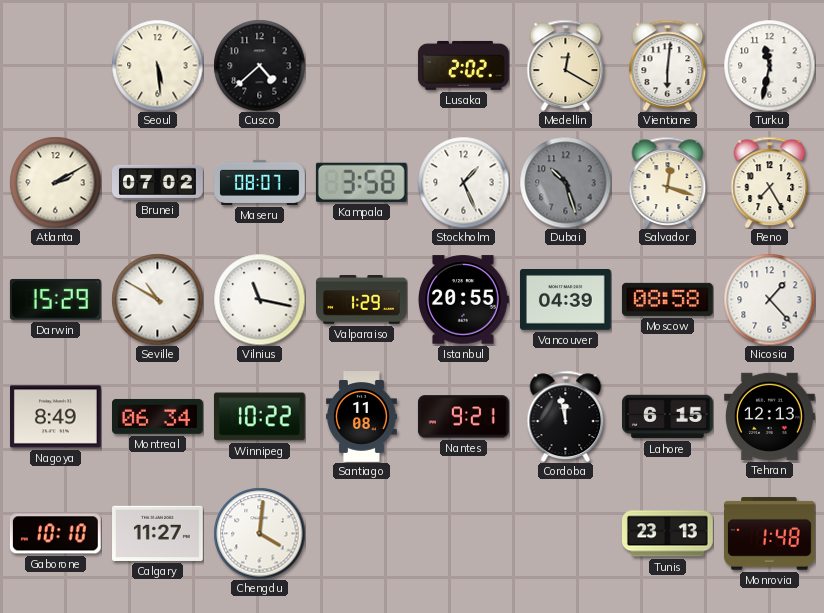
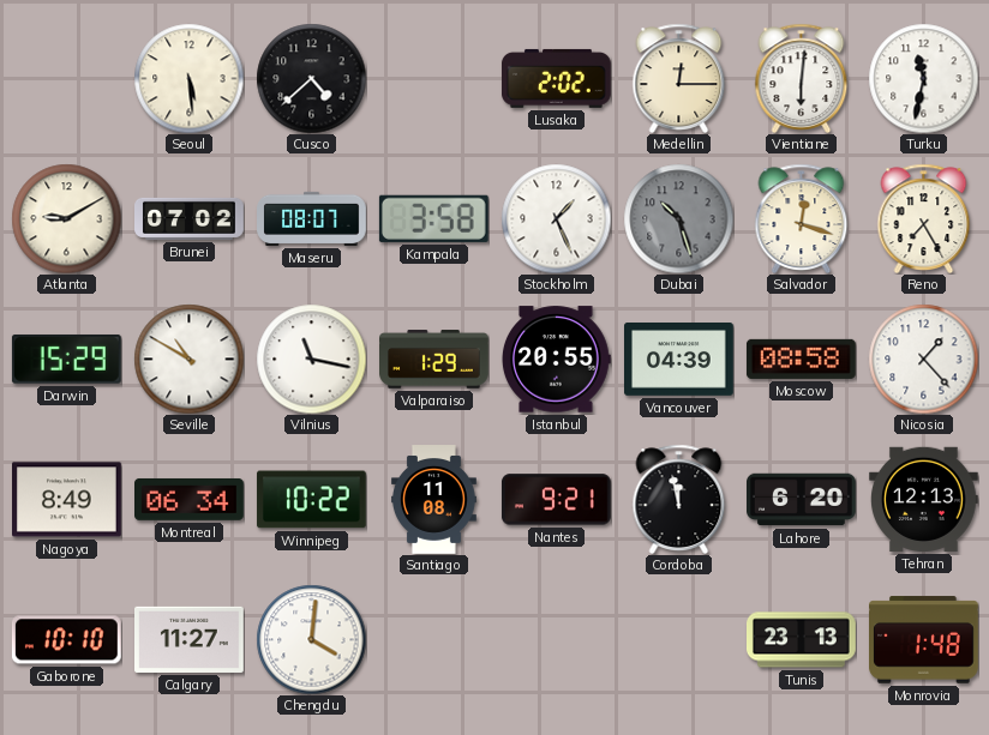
Medellin: 12:20 -> 12:15 (679, 78)
Atlanta: 2:10 -> 9:10 (66, 218)
Lahore: 6:15 -> 6:20 (802, 500)
